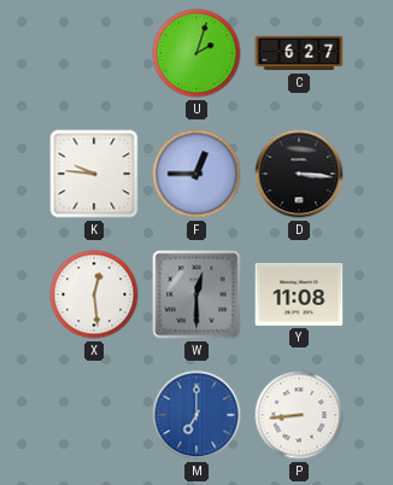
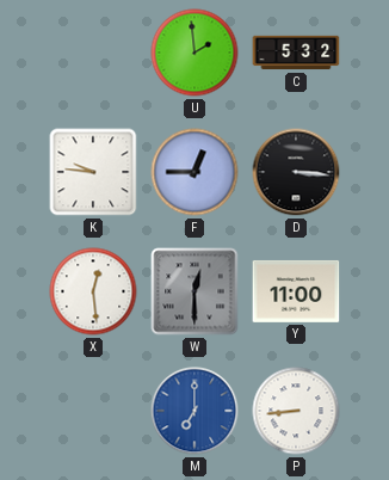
U: 2:03 -> 1:59 (194, 53)
C: 6:27 -> 5:32 (296, 53)
Y: 11:08 -> 11:00 (296, 291)
